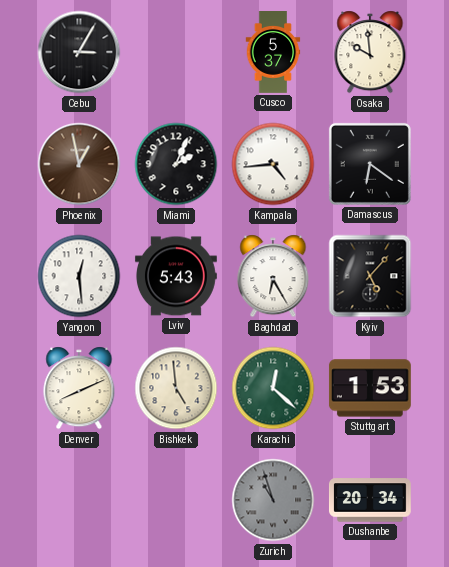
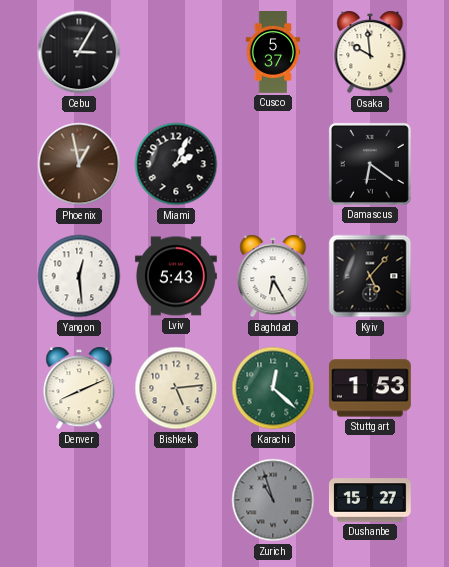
Kampala: 4:44 -> none (273, 164)
Bishkek: 4:59 -> 5:14 (176, 388)
Dushanbe: 20:34 -> 15:27 (370, 500)
